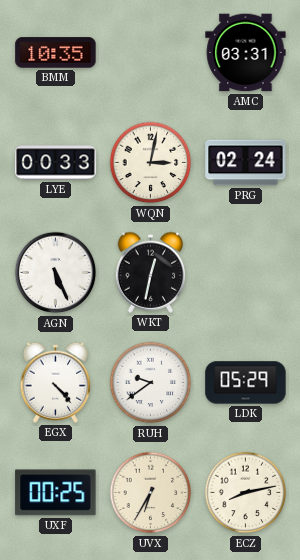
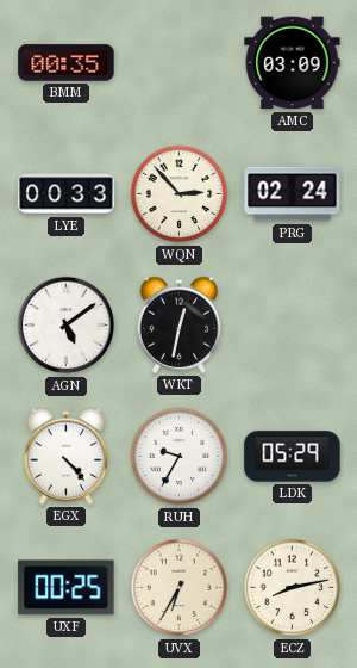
BMM: 10:35 -> 00:35 (67, 63)
AMC: 03:31 -> 03:09 (293, 63)
WQN: 3:02 -> 2:53 (180, 194)
AGN: 5:26 -> 5:09 (67, 326)
RUH: 9:39 -> 9:35 (180, 457)
